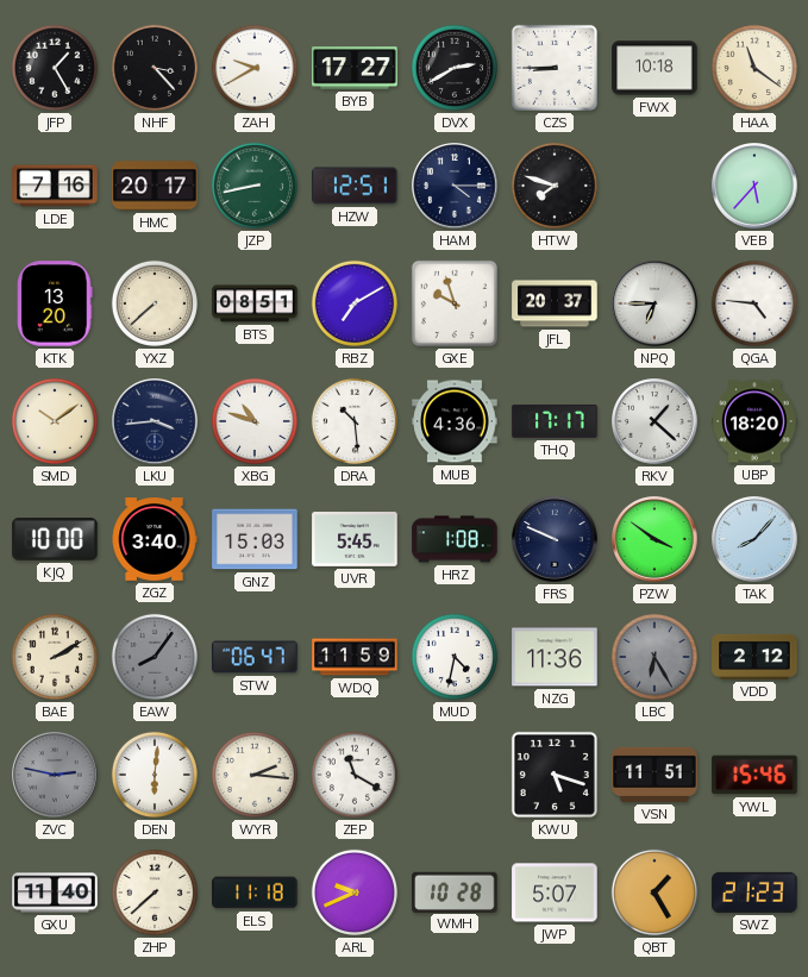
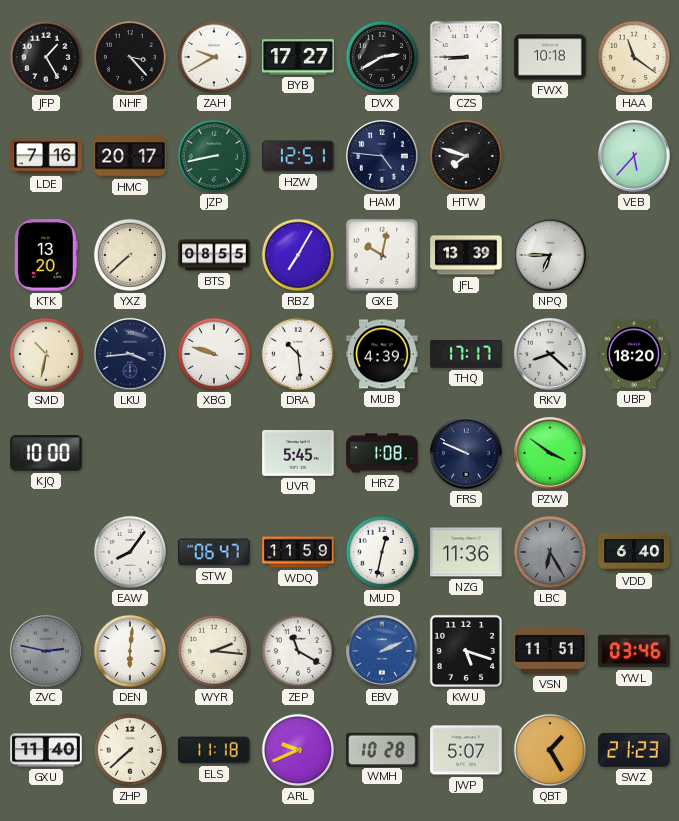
HAM: 4:15 -> 4:46 (382, 156)
BTS: 08:51 -> 08:55 (214, 255)
RBZ: 7:10 -> 7:05 (298, 255)
GXE: 9:57 -> 10:02 (382, 255)
JFL: 20:37 -> 13:39 (466, 255)
QGA: 4:46 -> none (754, 303)
SMD: 10:09 -> 10:32 (46, 354)
XBG: 10:48 -> 9:48 (214, 354)
MUB: 4:36 -> 4:39 (382, 354)
RKV: 1:22 -> 8:22 (550, 354)
ZGZ: 3:40 -> none (155, 539)
GNZ: 15:03 -> none (255, 539)
TAK: 8:07 -> none (754, 539)
BAE: 2:10 -> none (55, 657)
EAW dial: grey -> white (130, 552)
MUD: 4:32 -> 12:32 (382, 552)
VDD: 2:12 -> 6:40 (634, 552)
EBV: none -> 2:11 (382, 651)
YWL: 15:46 -> 03:46 (634, 651)
